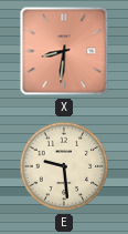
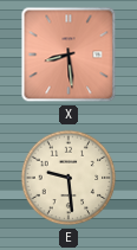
X: 8:31 -> 8:29 (68, 55)
